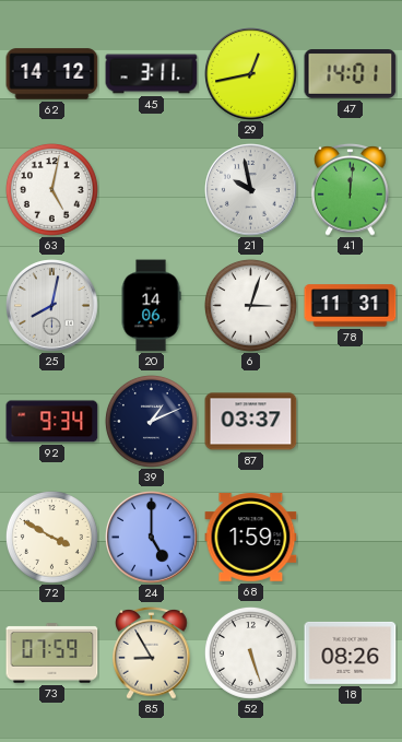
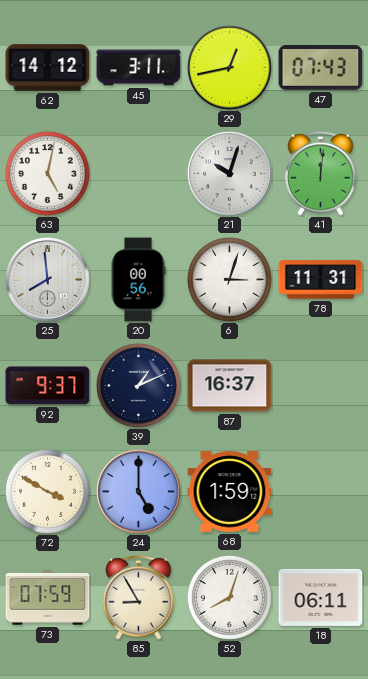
47: 14:01 -> 07:43 (321, 68)
21: 9:58 -> 10:03 (230, 174)
25: 8:02 -> 7:59 (48, 280)
20: 14:06 -> 00:56 (138, 280)
92: 9:34 -> 9:37 (48, 386)
87: 03:37 -> 16:37 (230, 386)
52: 5:27 -> 8:03 (229, 597)
18: 08:26 -> 06:11 (321, 597)
